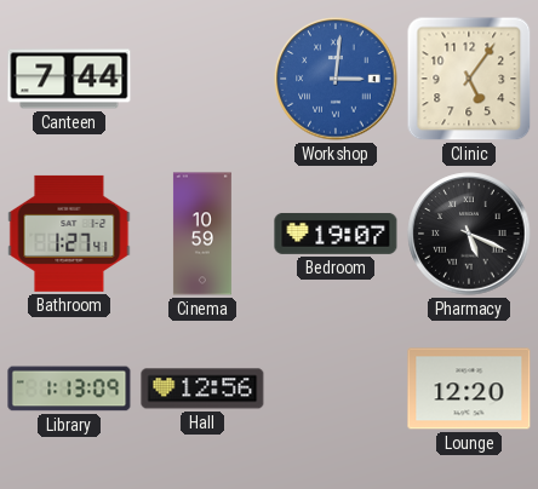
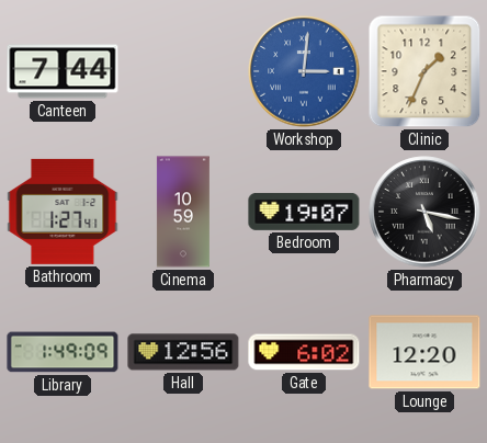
Clinic: 5:06 -> 1:34 (424, 71)
Pharmacy: 5:19 -> 5:17 (424, 212)
Library: 1:13 -> 1:49 (63, 352)
Gate: none -> 6:02 (304, 352)
